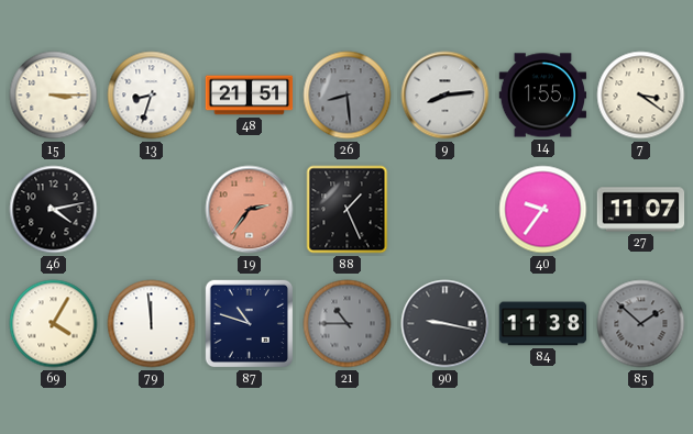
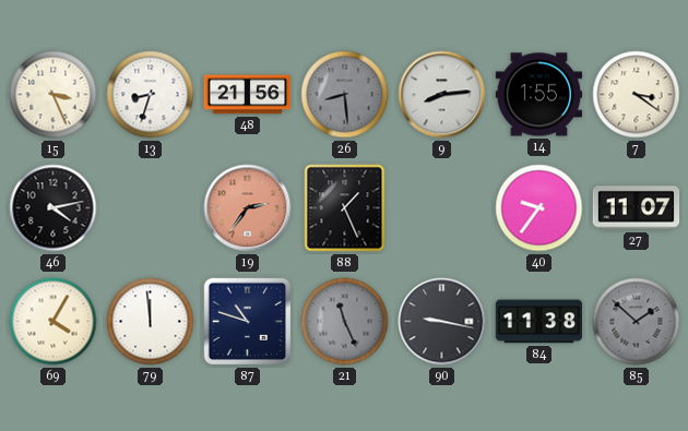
15: 3:15 -> 3:26 (54, 95)
48: 21:51 -> 21:56 (248, 95)
21: 10:45 -> 11:26 (345, 322)
